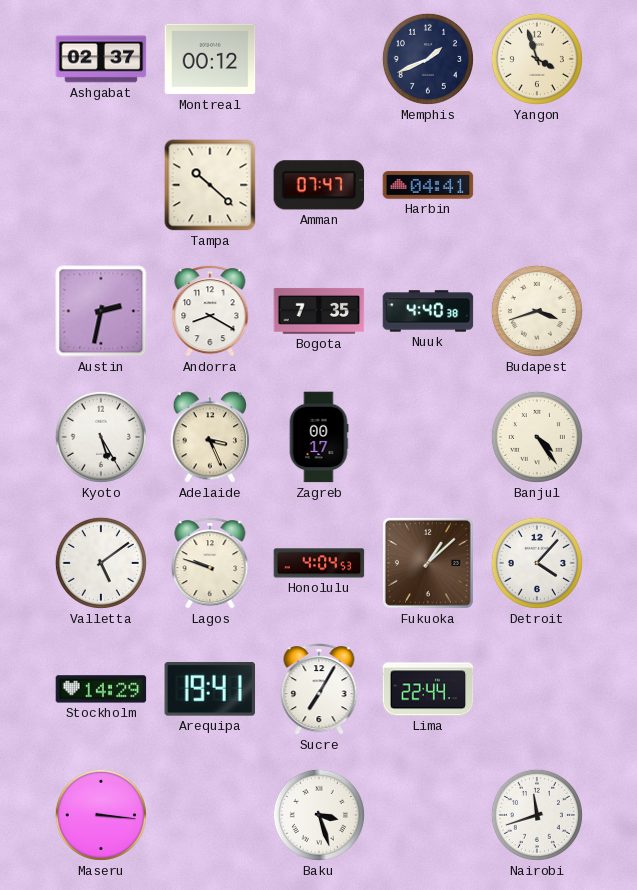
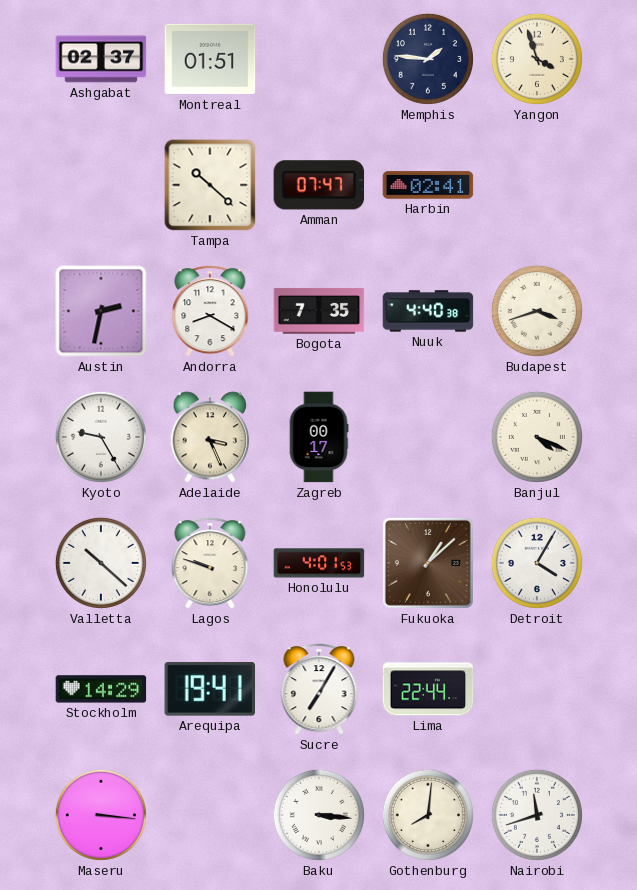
Montreal: 00:12 -> 01:51 (210, 59)
Memphis: 1:41 -> 1:46 (428, 59)
Harbin: 04:41 -> 02:41 (428, 185)
Kyoto: 5:25 -> 9:25 (101, 437)
Banjul: 4:24 -> 4:19 (537, 437)
Valletta: 5:09 -> 10:22 (101, 563)
Honolulu: 4:04 -> 4:01 (319, 563)
Detroit: 4:07 -> 4:05 (537, 563)
Baku: 3:27 -> 3:16 (319, 815)
Gothenburg: none -> 8:01 (428, 815)
